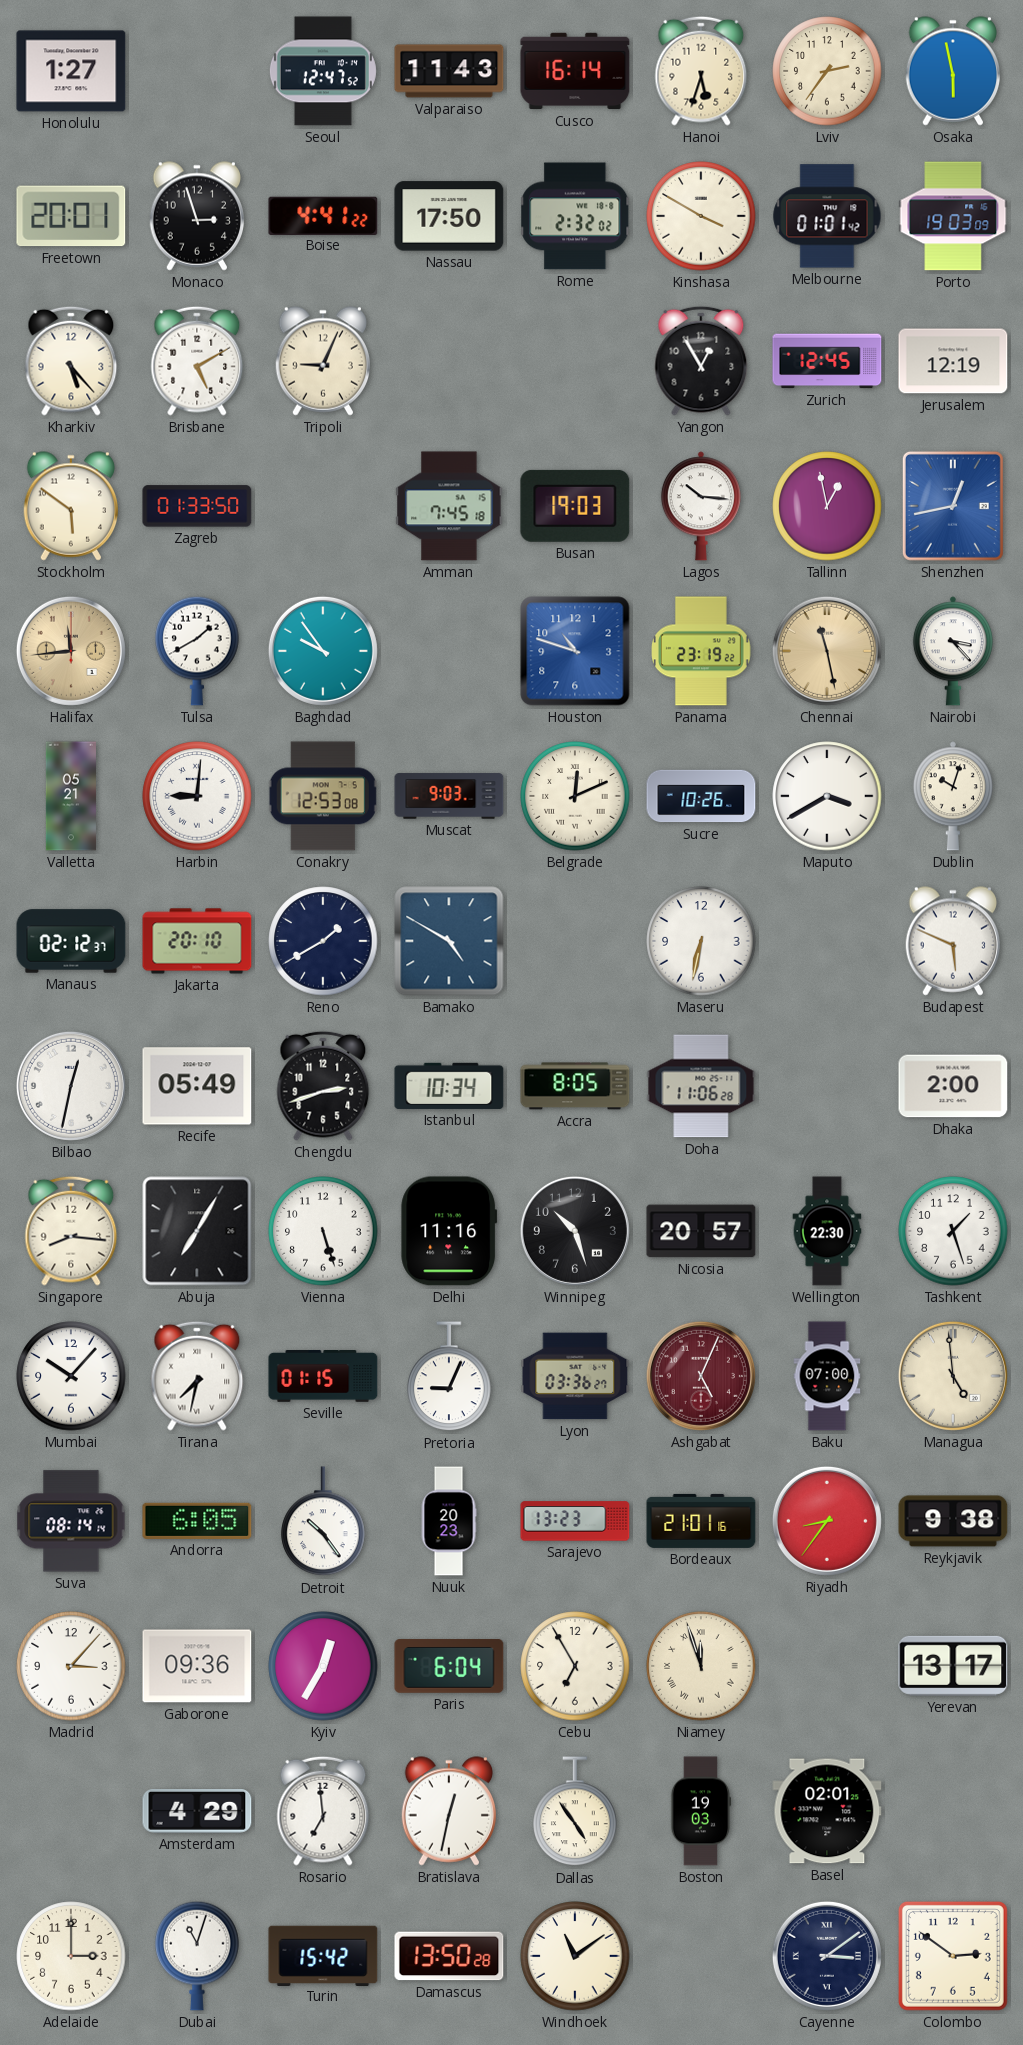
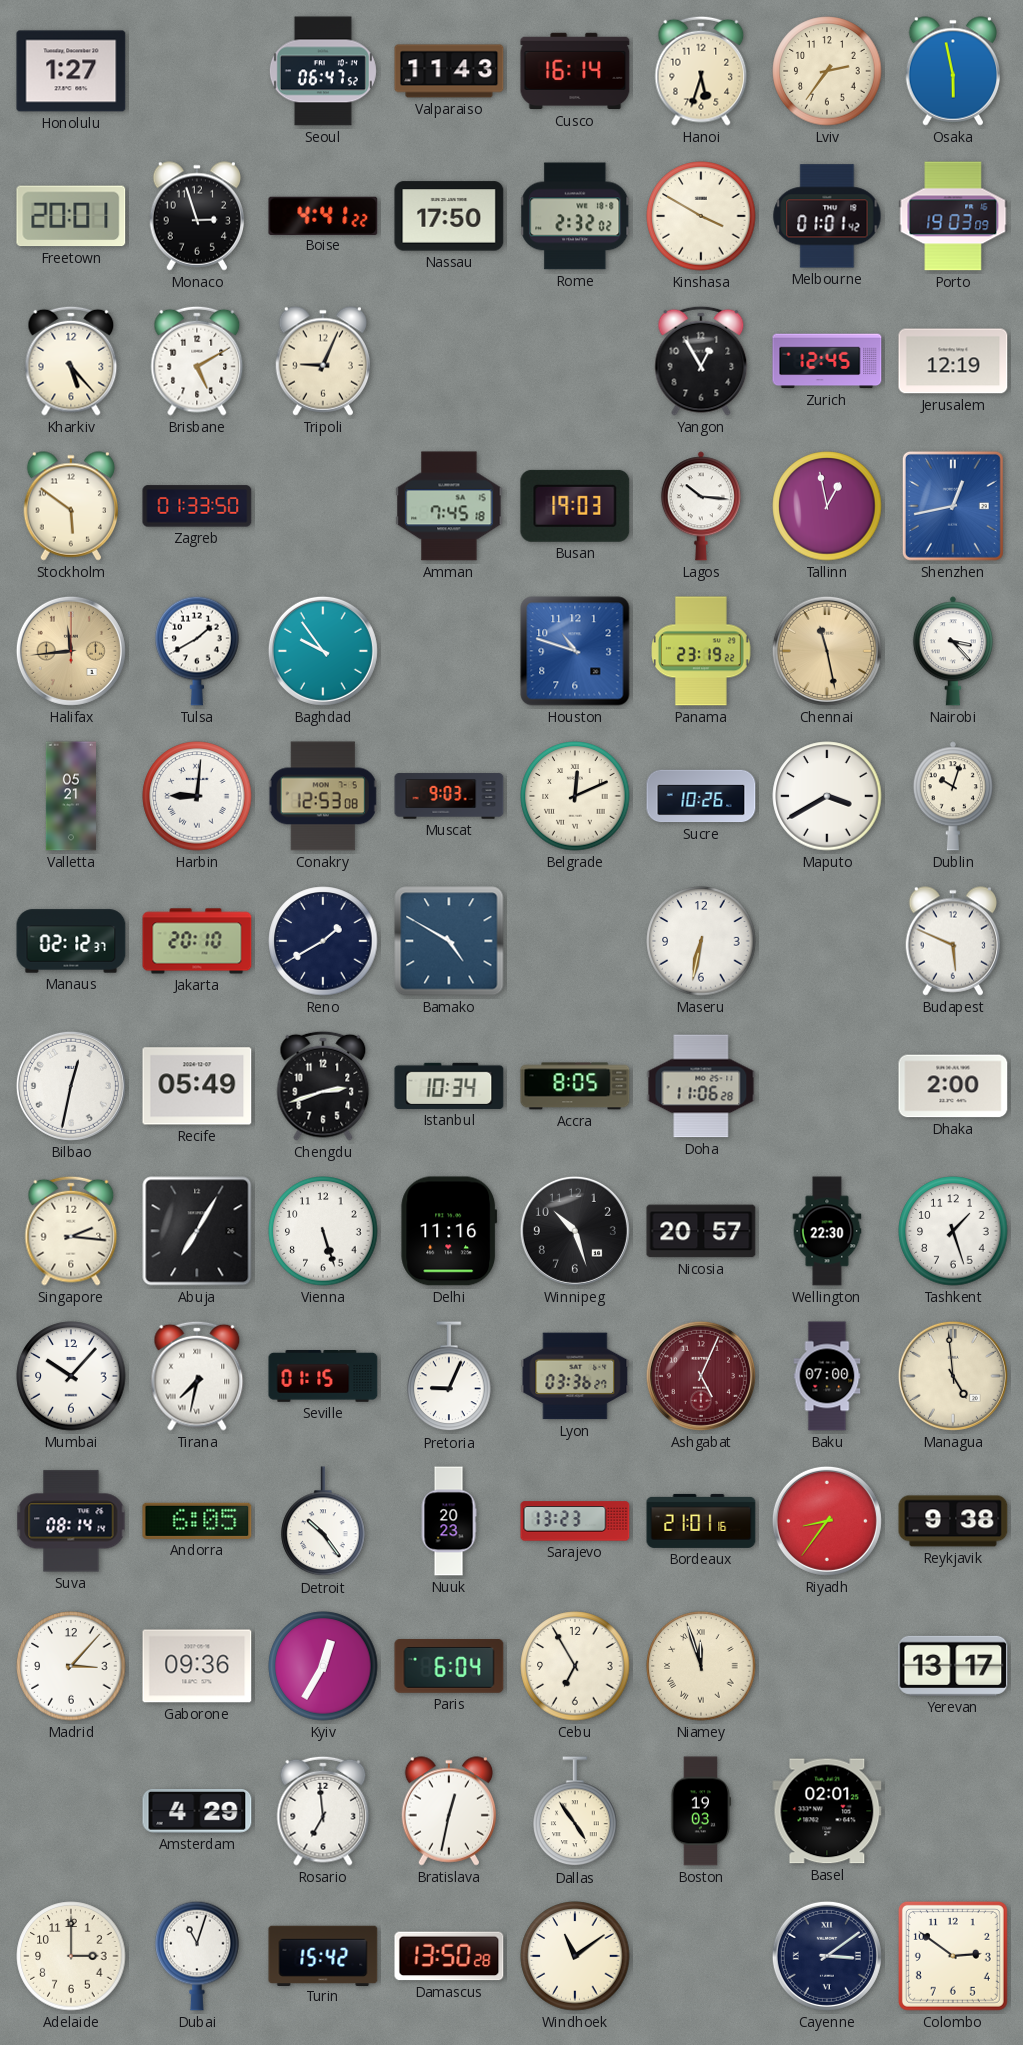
Seoul: 12:47 -> 06:47 (323, 71)
Singapore: 8:16 -> 2:16 (71, 1231)
